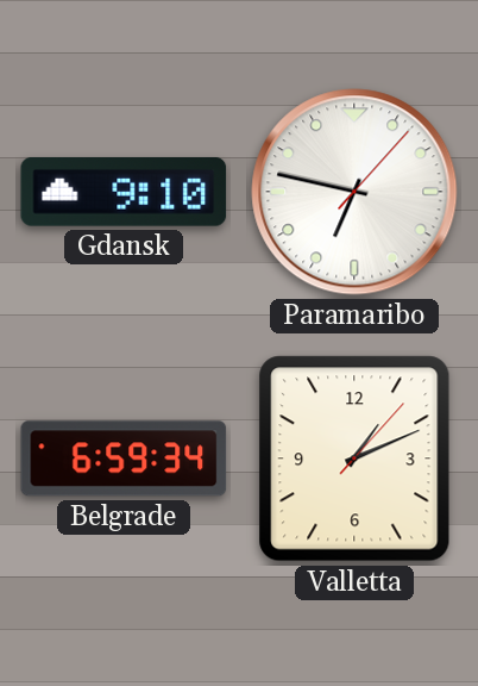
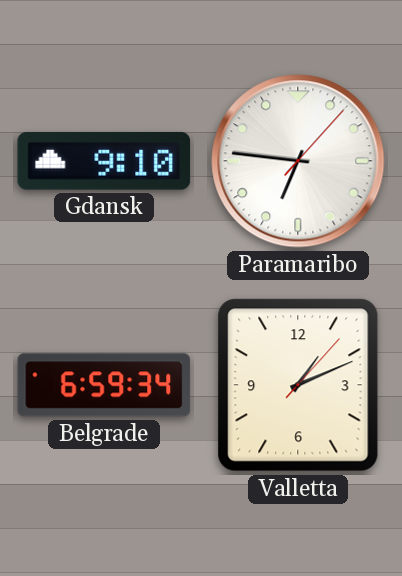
Paramaribo: 6:47 -> 6:46 (298, 161)
